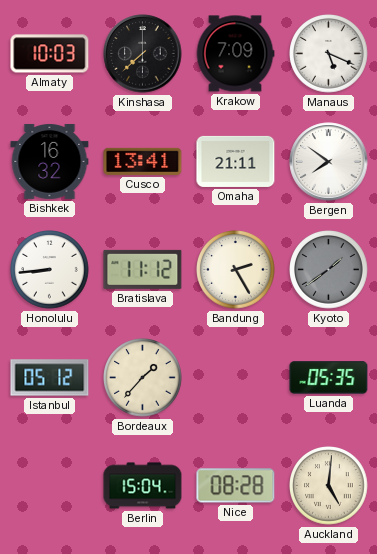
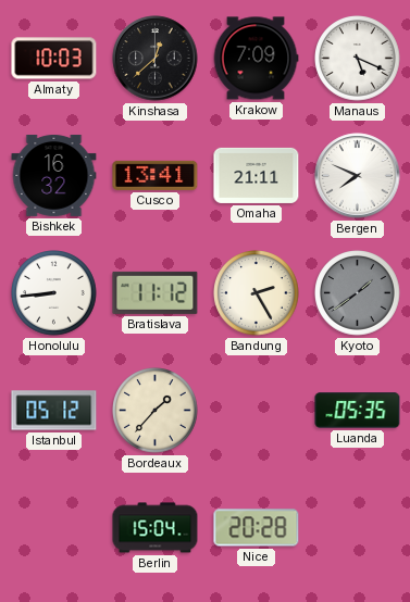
Kinshasa: 7:38 -> 12:38 (156, 59)
Bergen: 7:51 -> 7:49 (358, 176)
Nice: 08:28 -> 20:28 (257, 528)
Auckland: 5:01 -> none (329, 486)
